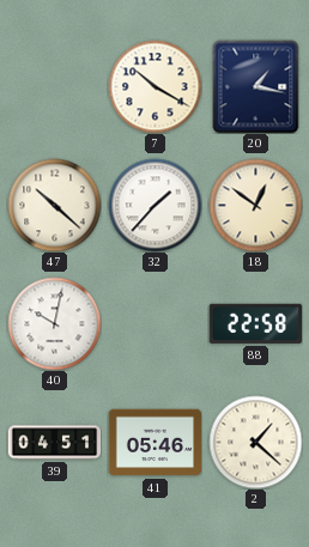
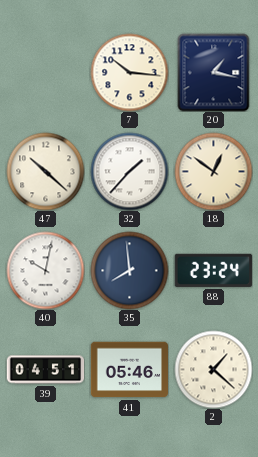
7: 10:20 -> 10:16 (129, 72)
35: none -> 7:59 (129, 270)
88: 22:58 -> 23:24 (213, 270)
